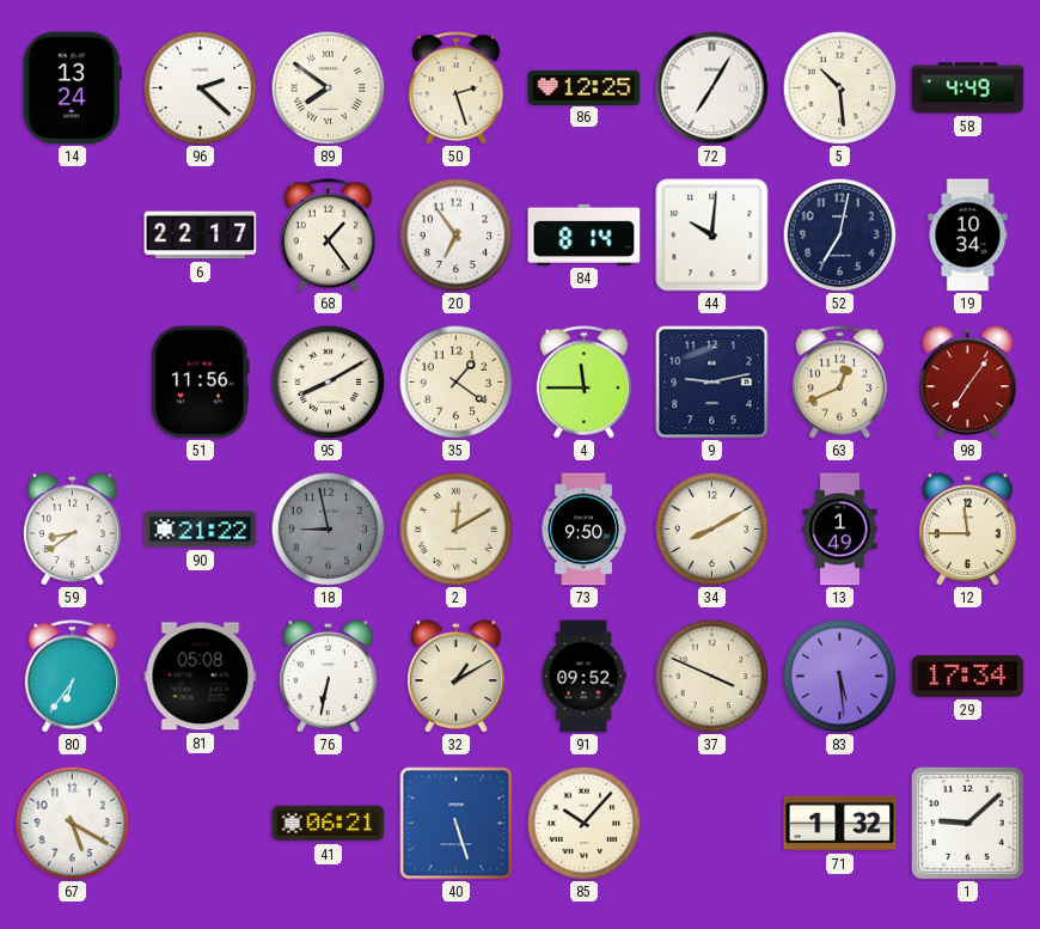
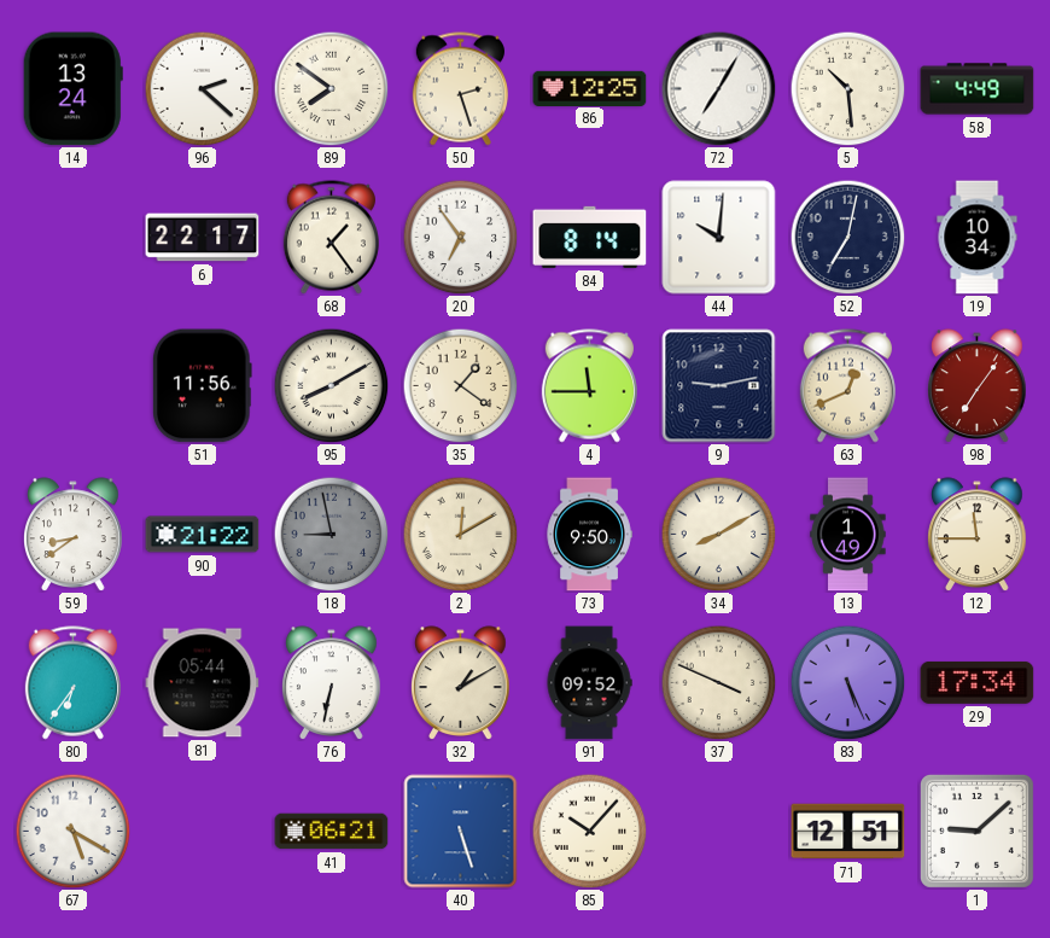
81: 05:08 -> 05:44 (203, 683)
83: 5:29 -> 5:26 (847, 682)
71: 1:32 -> 12:51 (848, 832)
